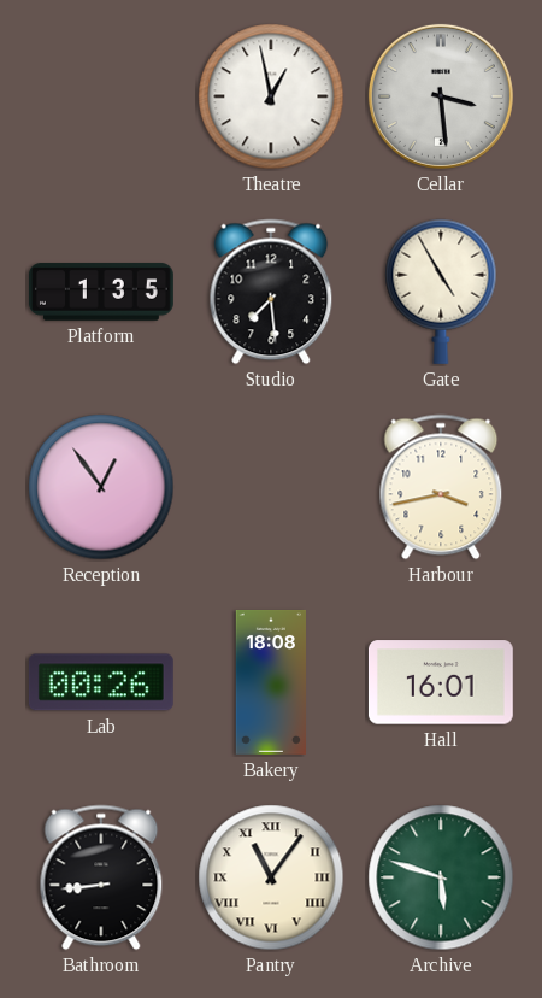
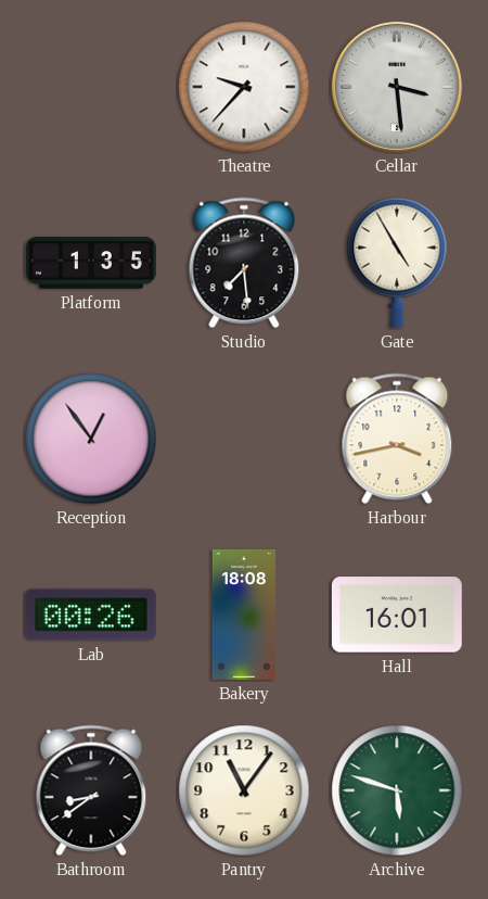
Theatre: 12:58 -> 9:37 (244, 87)
Bathroom: 8:44 -> 8:39 (91, 790)
Pantry numerals: Roman -> Arabic (244, 790)
